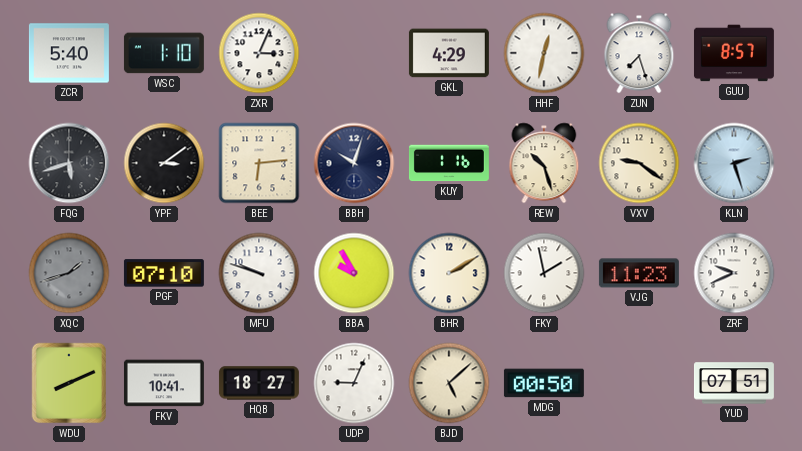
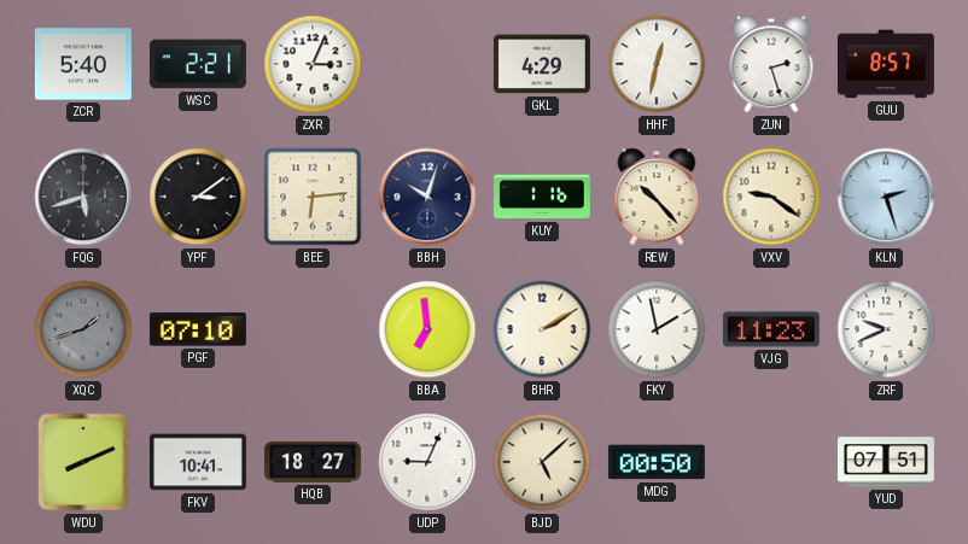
WSC: 1:10 -> 2:21 (198, 64)
ZUN: 7:27 -> 2:27 (771, 64)
REW: 10:27 -> 10:23 (657, 197)
MFU: 9:48 -> none (259, 273)
BBA: 9:55 -> 6:59 (427, 329)
